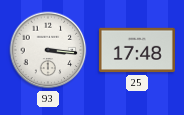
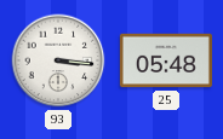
25: 17:48 -> 05:48 (166, 60)
